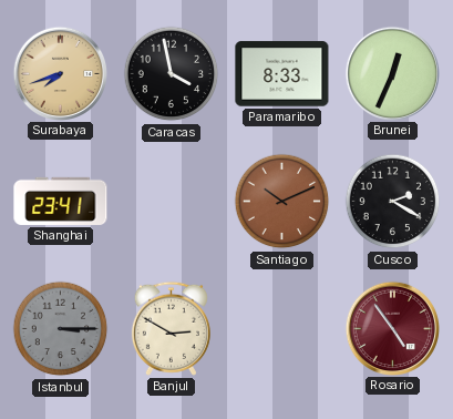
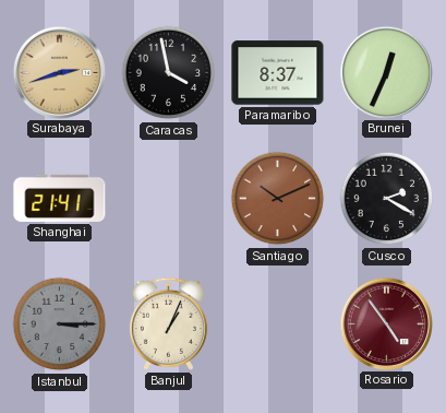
Surabaya: 7:42 -> 2:42 (59, 72)
Paramaribo: 8:33 -> 8:37 (278, 73)
Shanghai: 23:41 -> 21:41 (60, 198)
Banjul: 2:50 -> 1:04 (168, 323)
